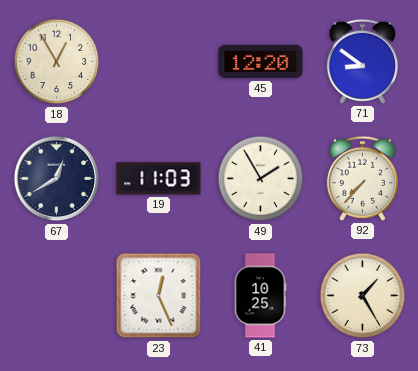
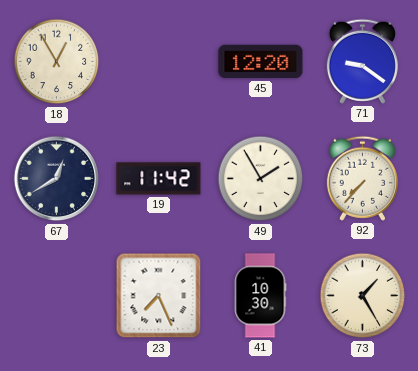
71: 8:51 -> 9:21 (362, 61)
19: 11:03 -> 11:42 (159, 179)
23: 12:26 -> 7:26 (159, 296)
41: 10:25 -> 10:30 (260, 296)
